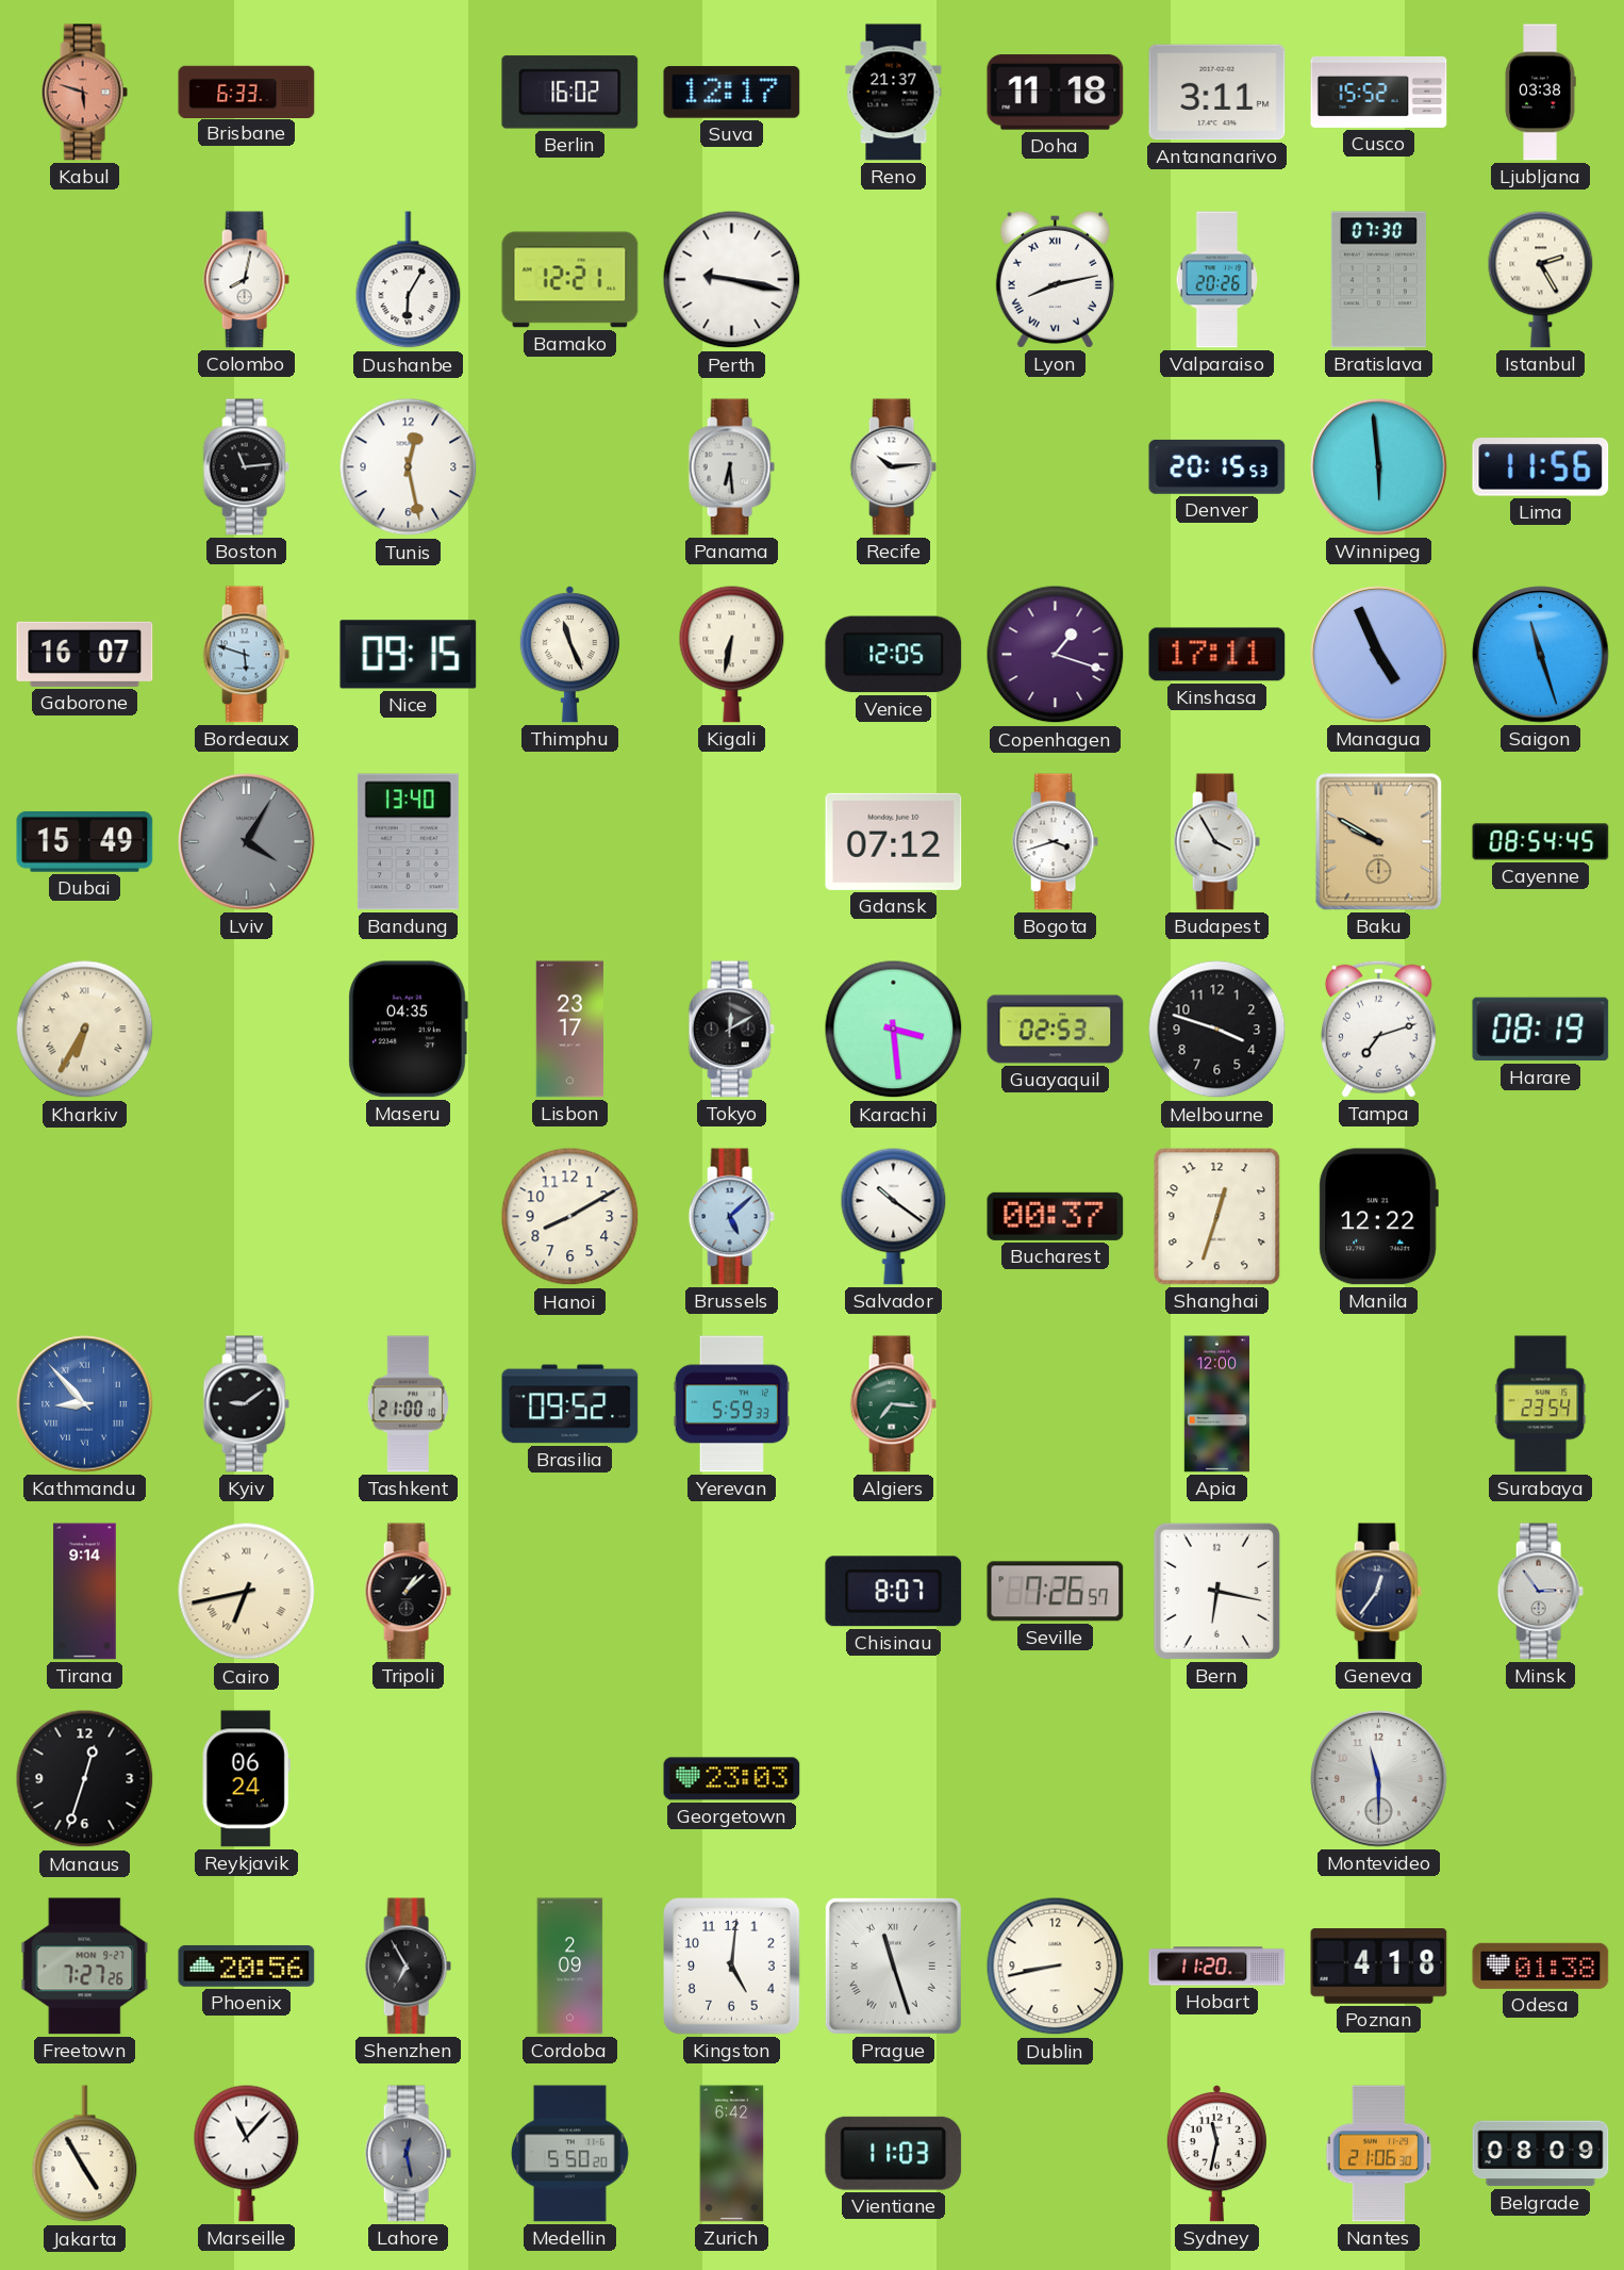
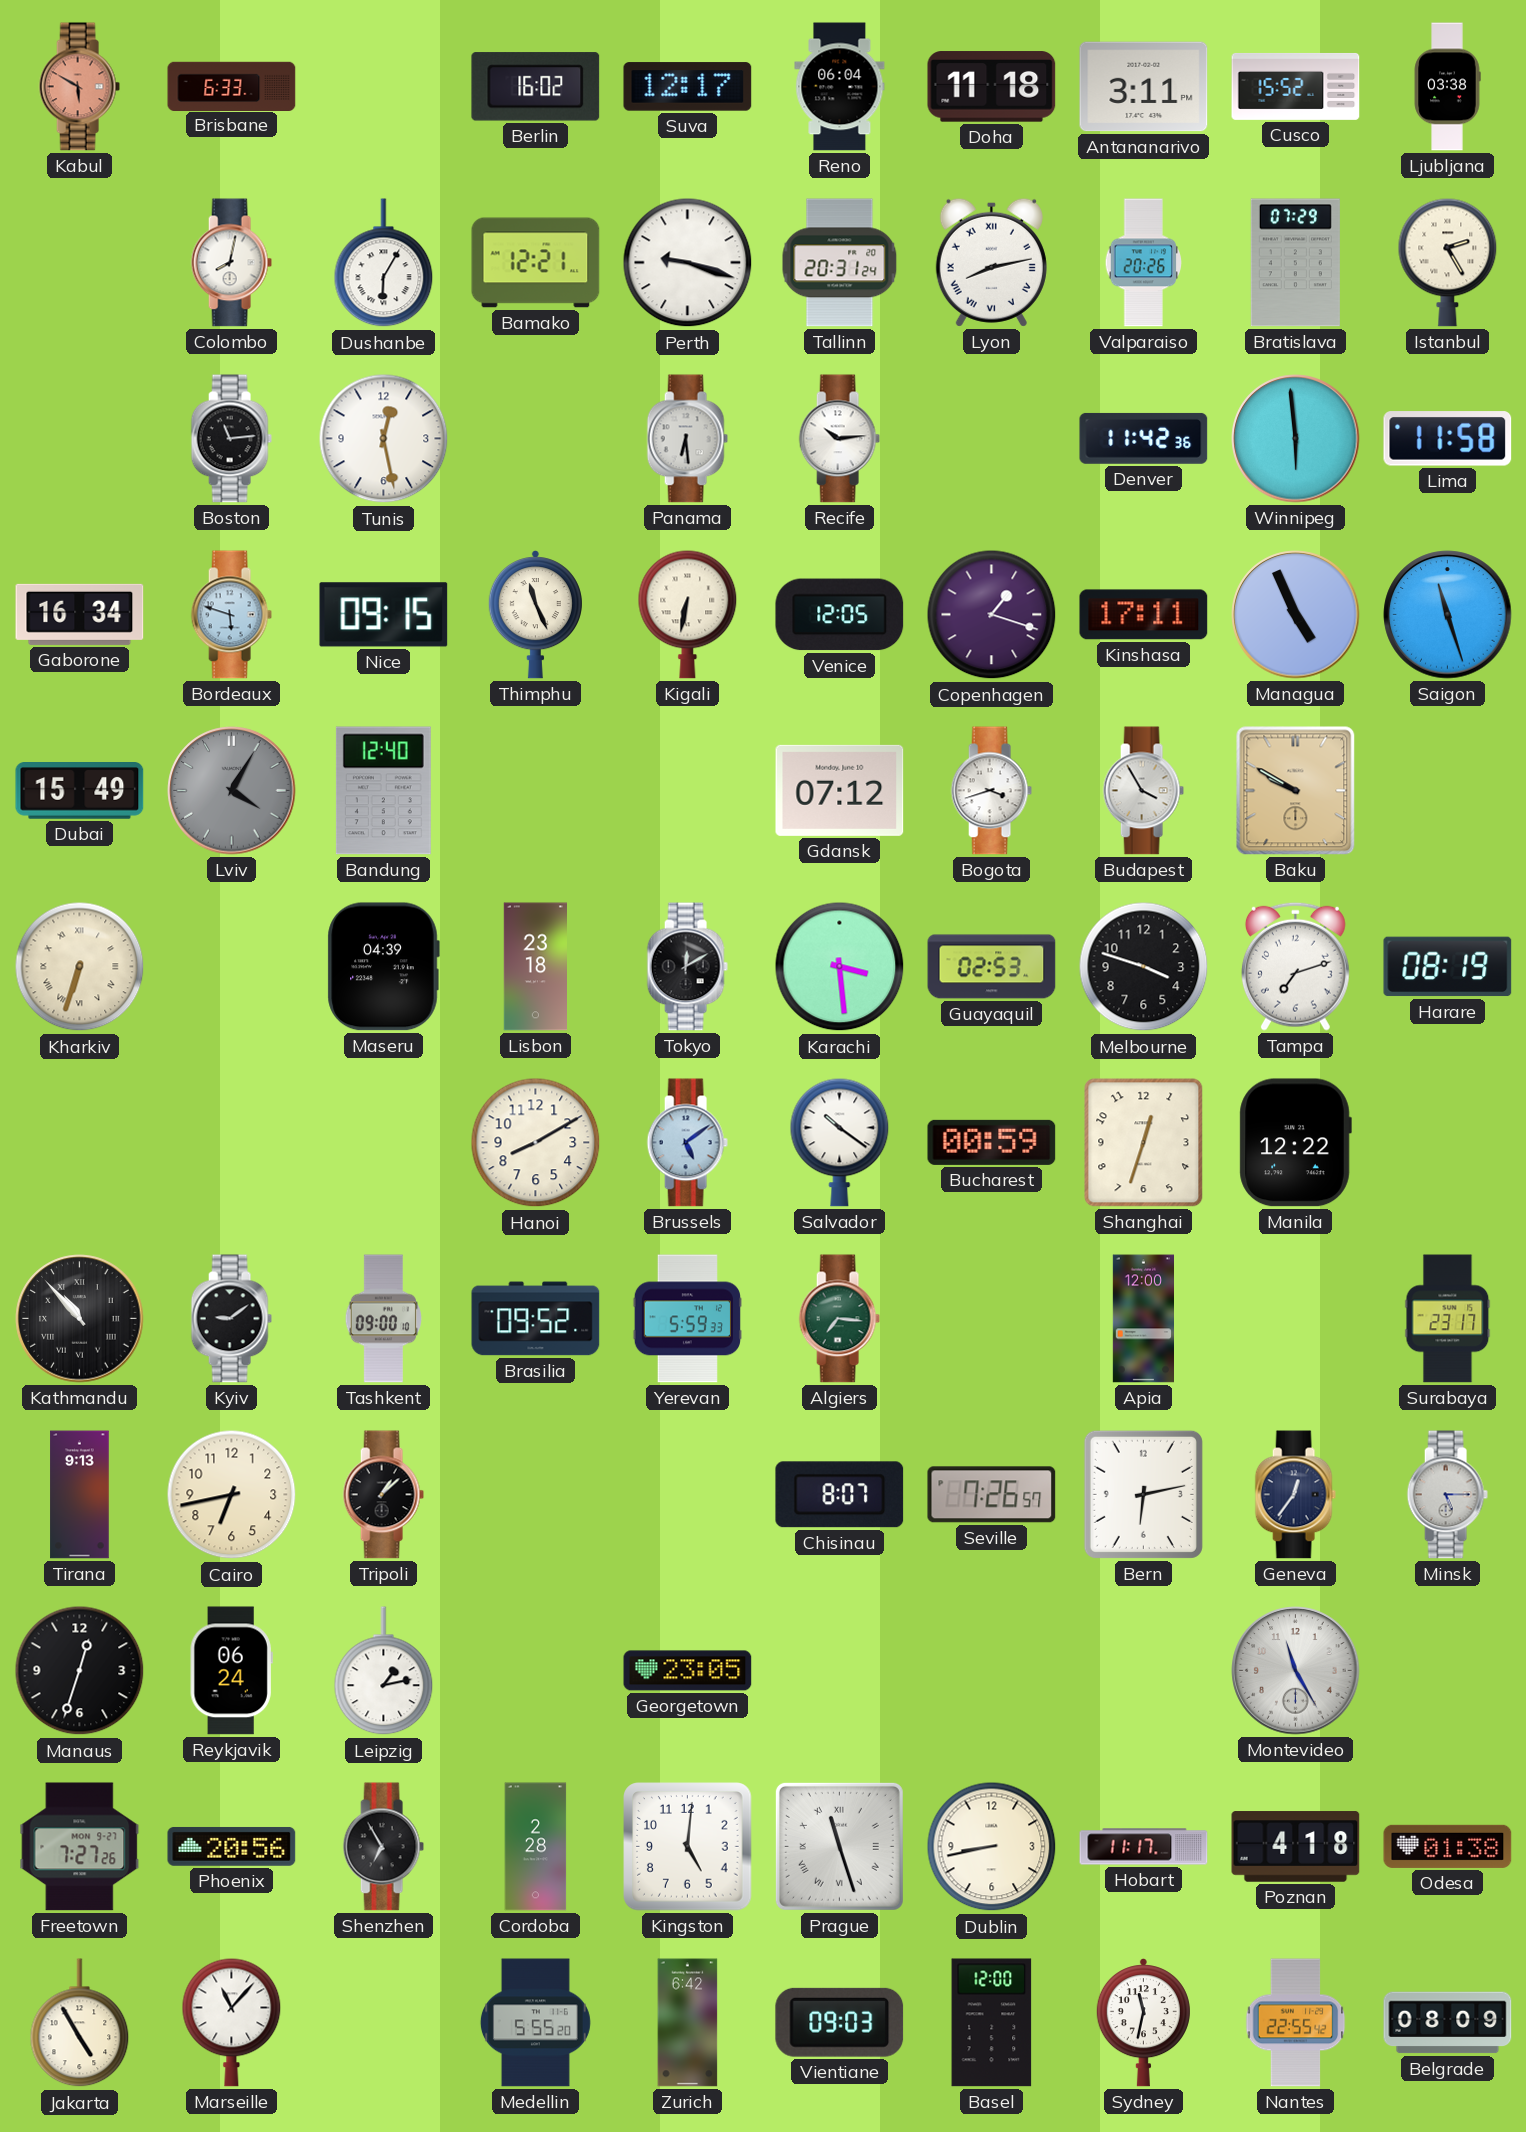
Kabul: 5:48 -> 5:50 (79, 87)
Reno: 21:37 -> 06:04 (840, 87)
Perth: 9:17 -> 9:18 (688, 263)
Tallinn: none -> 20:31 (840, 263)
Bratislava: 07:30 -> 07:29 (1295, 263)
Denver: 20:15 -> 11:42 (1144, 438)
Lima: 11:56 -> 11:58 (1448, 439)
Gaborone: 16:07 -> 16:34 (80, 614)
Bandung: 13:40 -> 12:40 (383, 791)
Cayenne: 08:54 -> none (1541, 842)
Kharkiv: 6:35 -> 6:33 (80, 967)
Maseru: 04:35 -> 04:39 (383, 967)
Lisbon: 23:17 -> 23:18 (535, 967)
Brussels: 5:08 -> 5:09 (687, 1143)
Bucharest: 00:37 -> 00:59 (992, 1142)
Kathmandu: 8:53 -> 10:53 (80, 1319)
Kathmandu dial: blue -> black (80, 1319)
Tashkent: 21:00 -> 09:00 (383, 1319)
Surabaya: 23:54 -> 23:17 (1448, 1319)
Tirana: 9:14 -> 9:13 (80, 1495)
Cairo numerals: Roman -> Arabic (232, 1495)
Bern: 6:17 -> 6:13 (1143, 1494)
Minsk: 2:54 -> 5:15 (1447, 1495)
Leipzig: none -> 1:13 (384, 1671)
Georgetown: 23:03 -> 23:05 (688, 1671)
Montevideo: 11:30 -> 11:25 (1296, 1671)
Cordoba: 2:09 -> 2:28 (536, 1847)
Hobart: 11:20 -> 11:17 (1144, 1847)
Lahore: 12:28 -> none (408, 2154)
Medellin: 5:50 -> 5:55 (535, 2023)
Vientiane: 11:03 -> 09:03 (840, 2022)
Basel: none -> 12:00 (992, 2023)
Nantes: 21:06 -> 22:55 (1296, 2023)
